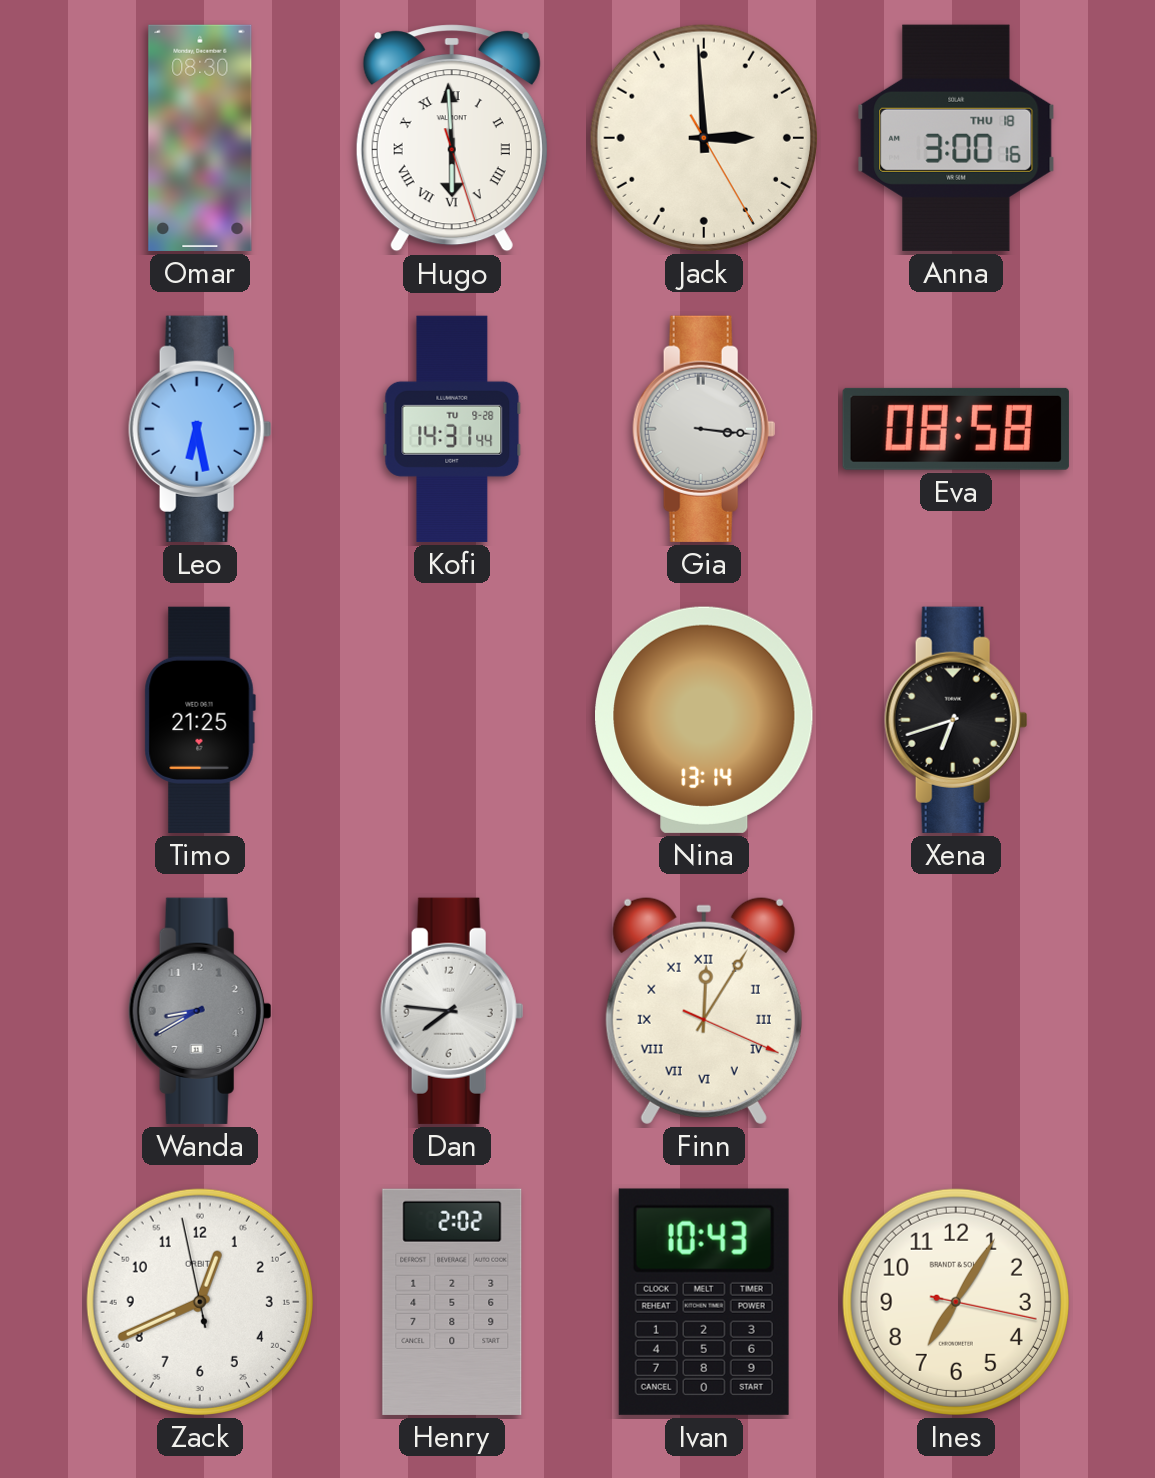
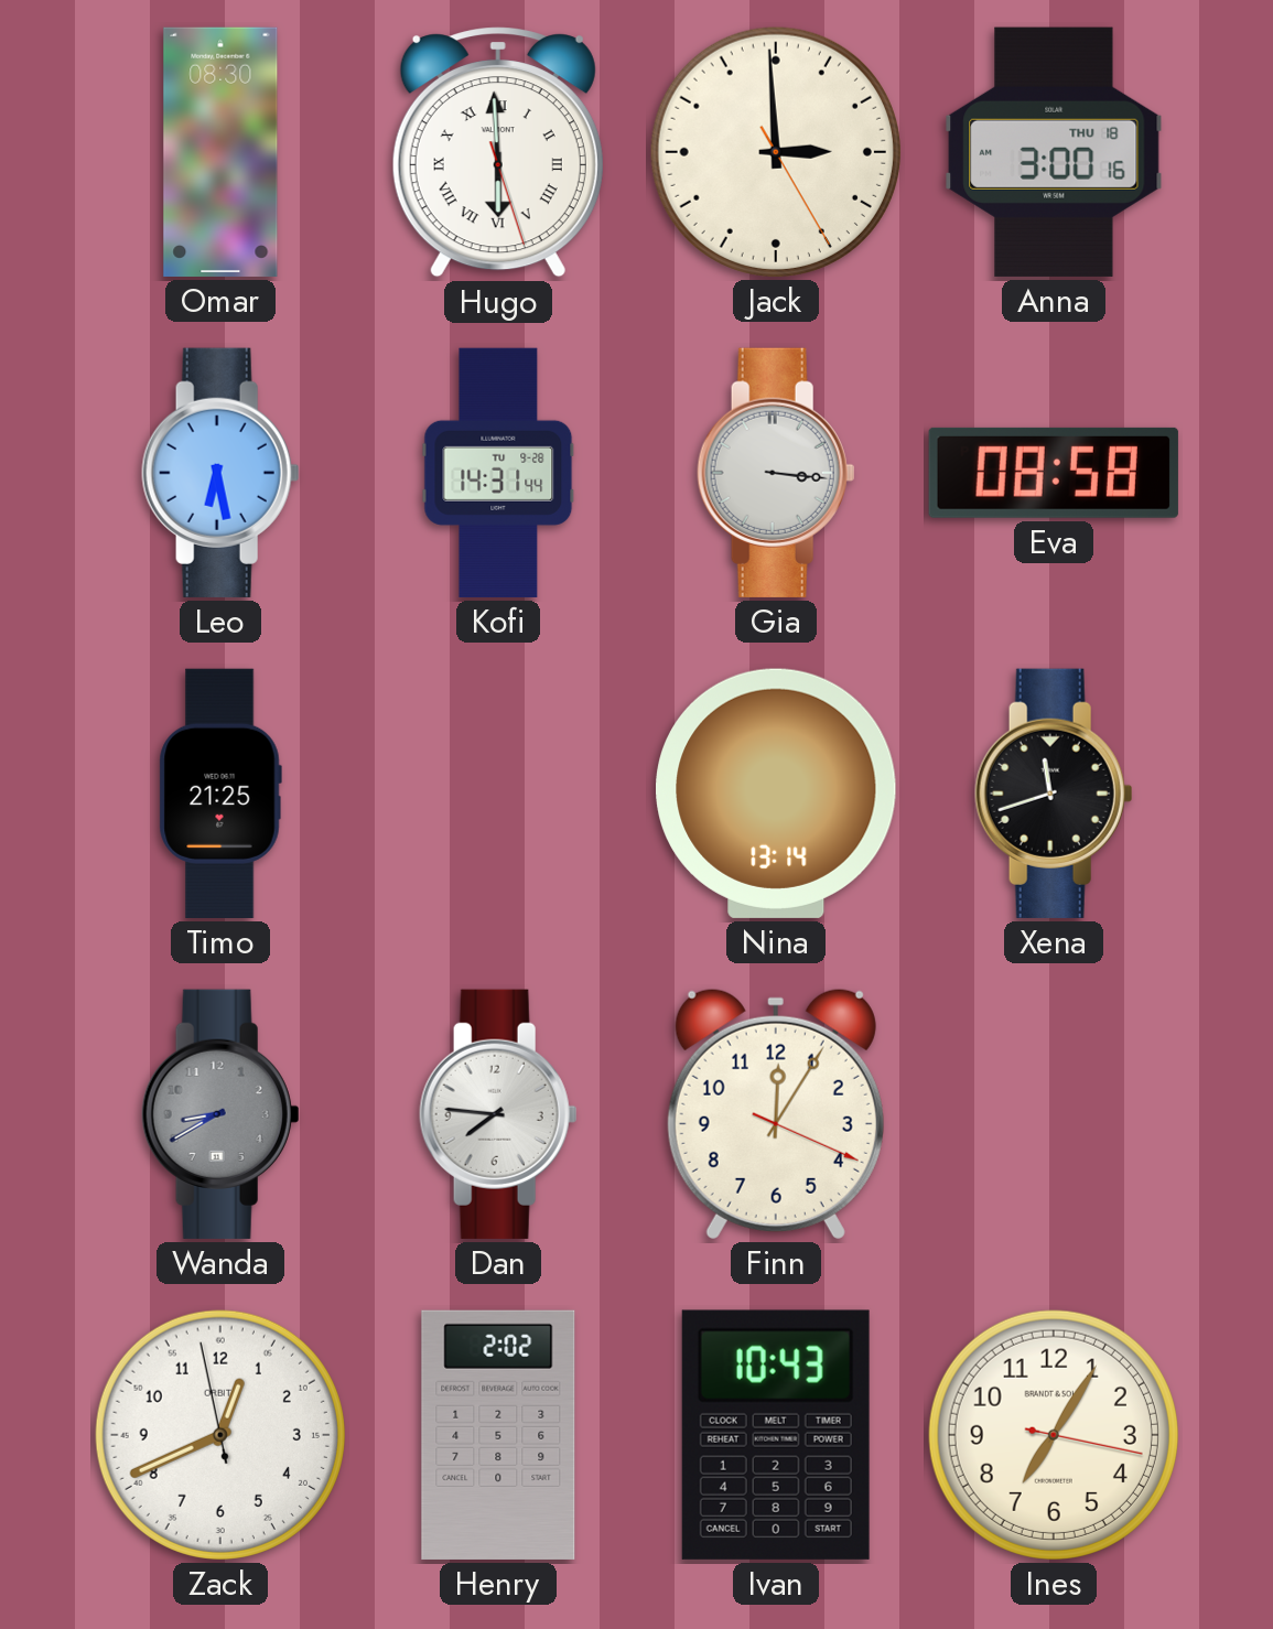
Xena: 6:42 -> 11:42 (1054, 794)
Finn numerals: Roman -> Arabic (776, 1113)
